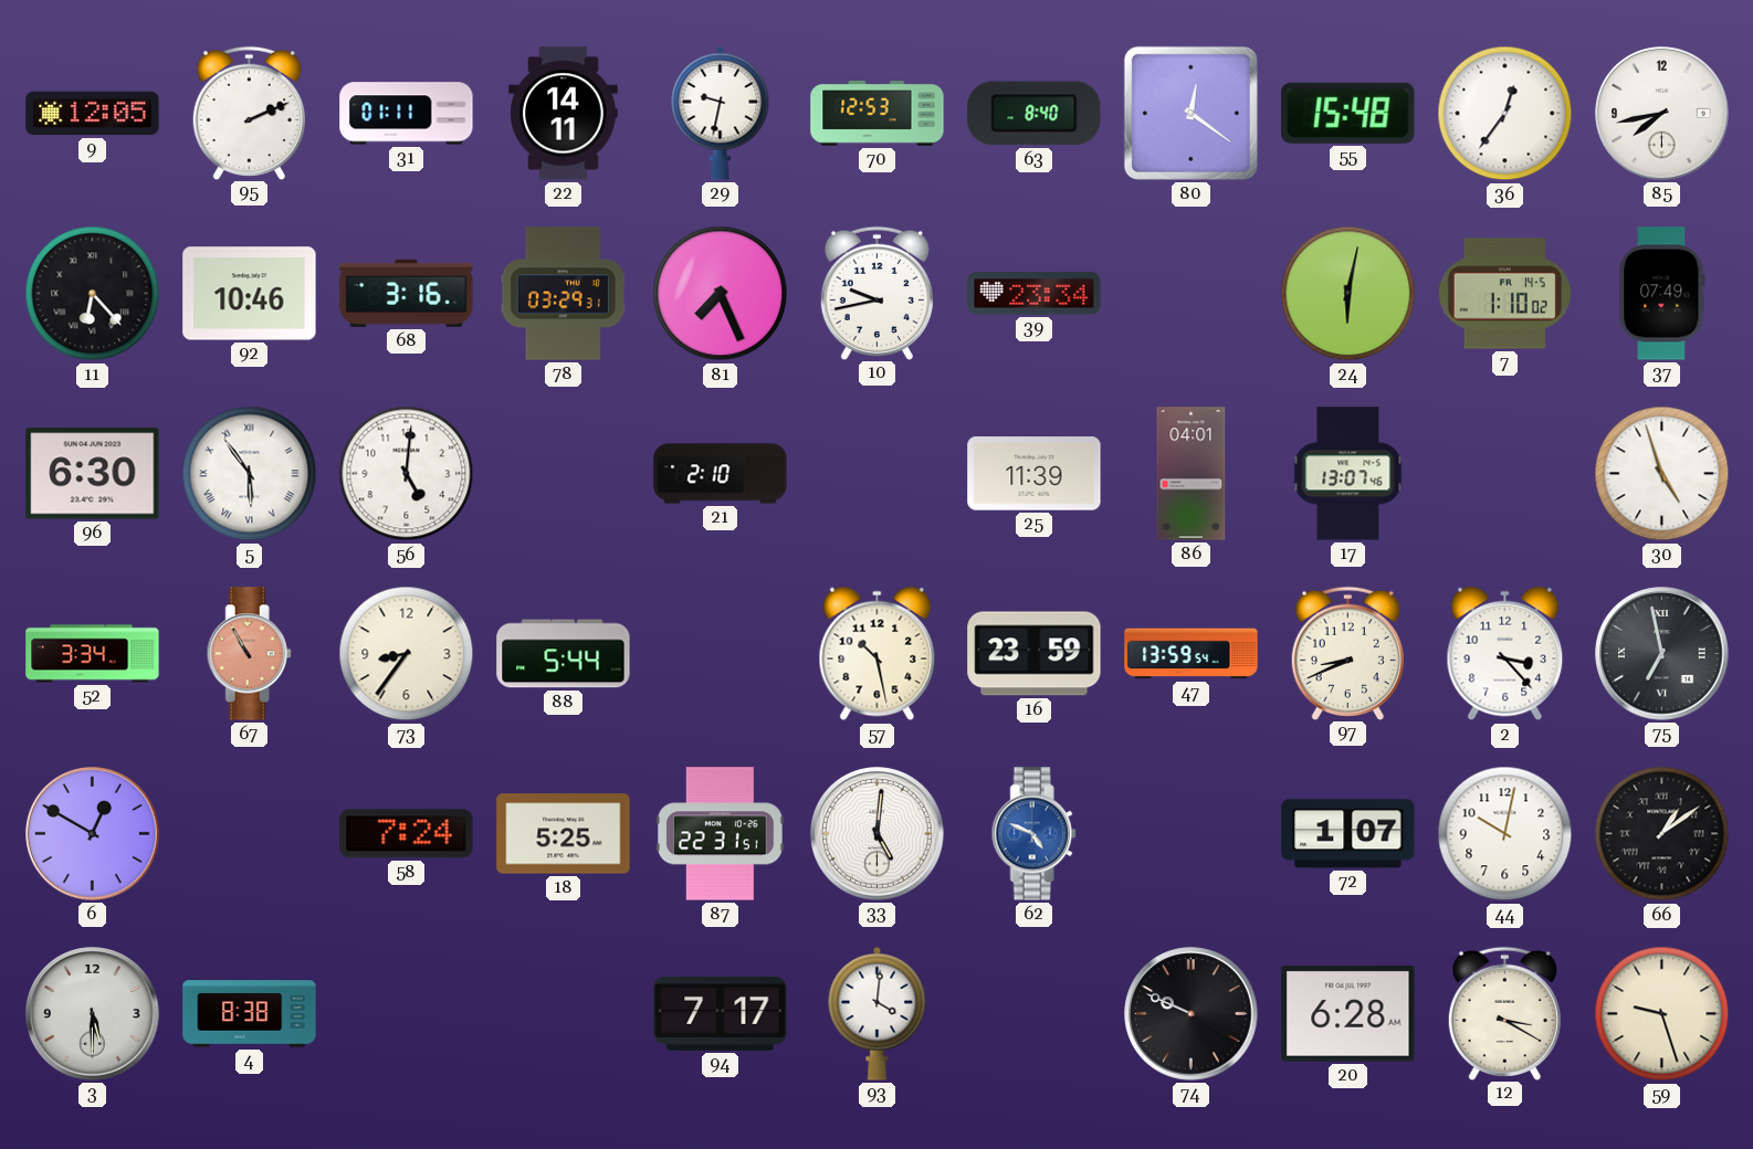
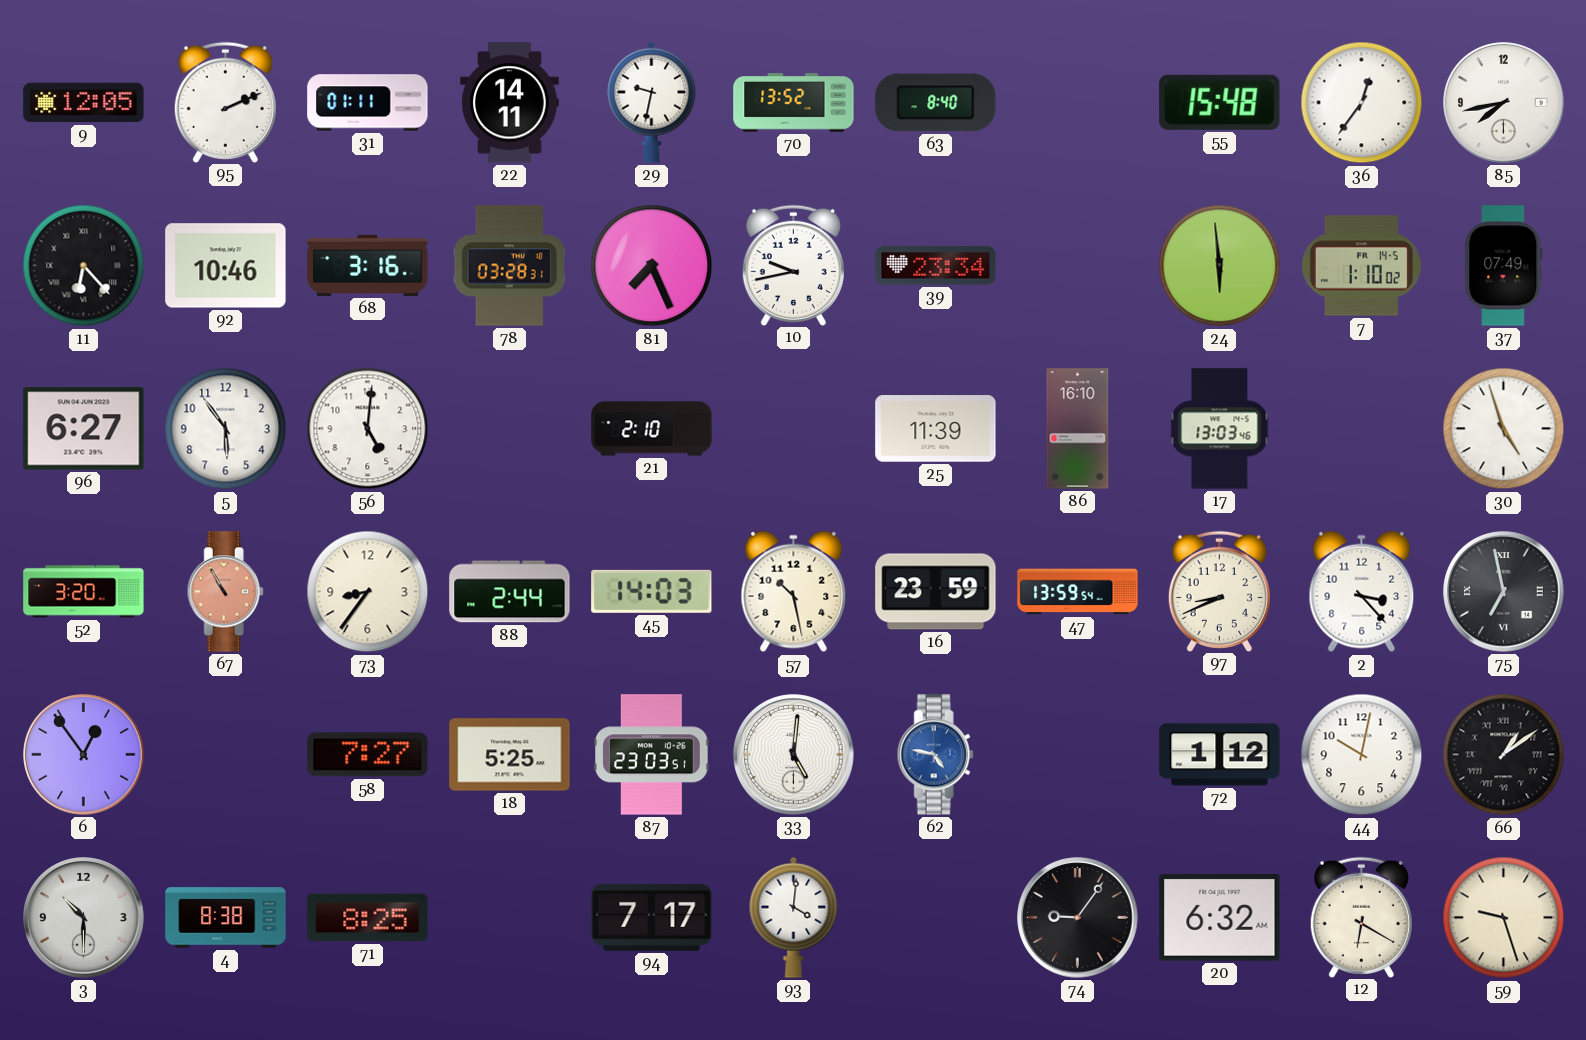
70: 12:53 -> 13:52 (794, 103)
80: 12:21 -> none (1190, 113)
78: 03:29 -> 03:28 (509, 266)
24: 6:02 -> 5:59 (1220, 266)
96: 6:30 -> 6:27 (84, 429)
5 numerals: Roman -> Arabic (226, 429)
86: 04:01 -> 16:10 (1078, 429)
17: 13:07 -> 13:03 (1220, 429)
52: 3:34 -> 3:20 (84, 592)
88: 5:44 -> 2:44 (510, 592)
45: none -> 14:03 (652, 591)
6: 12:50 -> 12:54 (84, 755)
58: 7:24 -> 7:27 (368, 755)
87: 22:31 -> 23:03 (652, 755)
62: 4:49 -> 4:47 (935, 755)
72: 1:07 -> 1:12 (1220, 755)
3: 5:30 -> 10:30 (84, 918)
71: none -> 8:25 (368, 918)
74: 9:49 -> 9:06 (1078, 918)
20: 6:28 -> 6:32 (1220, 918)
12: 3:20 -> 6:20 (1361, 917)
